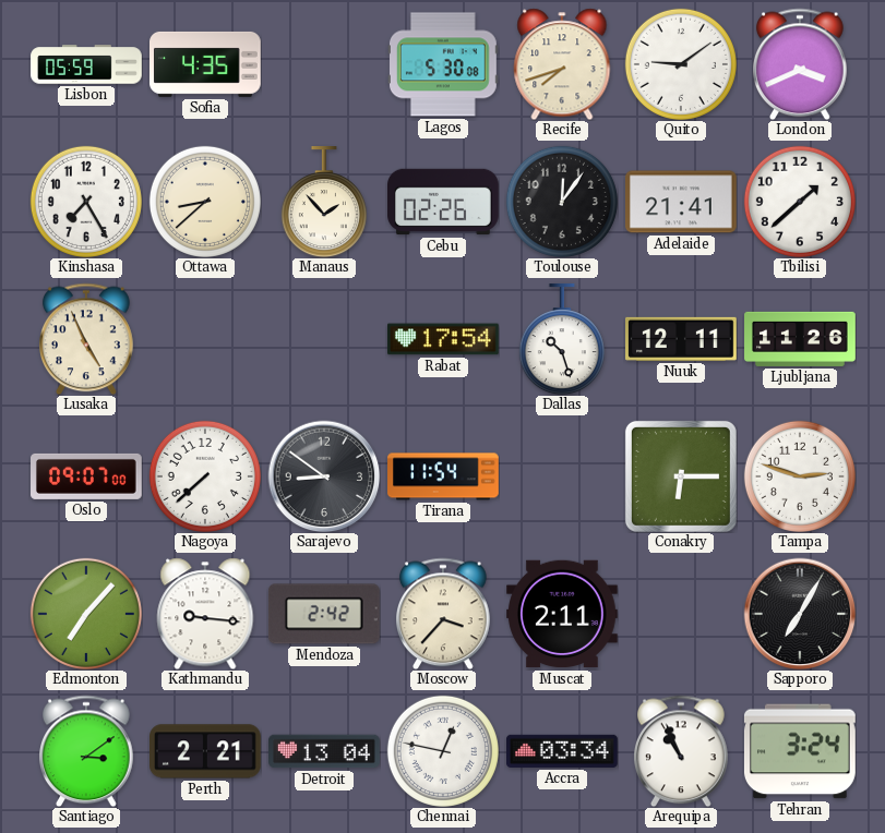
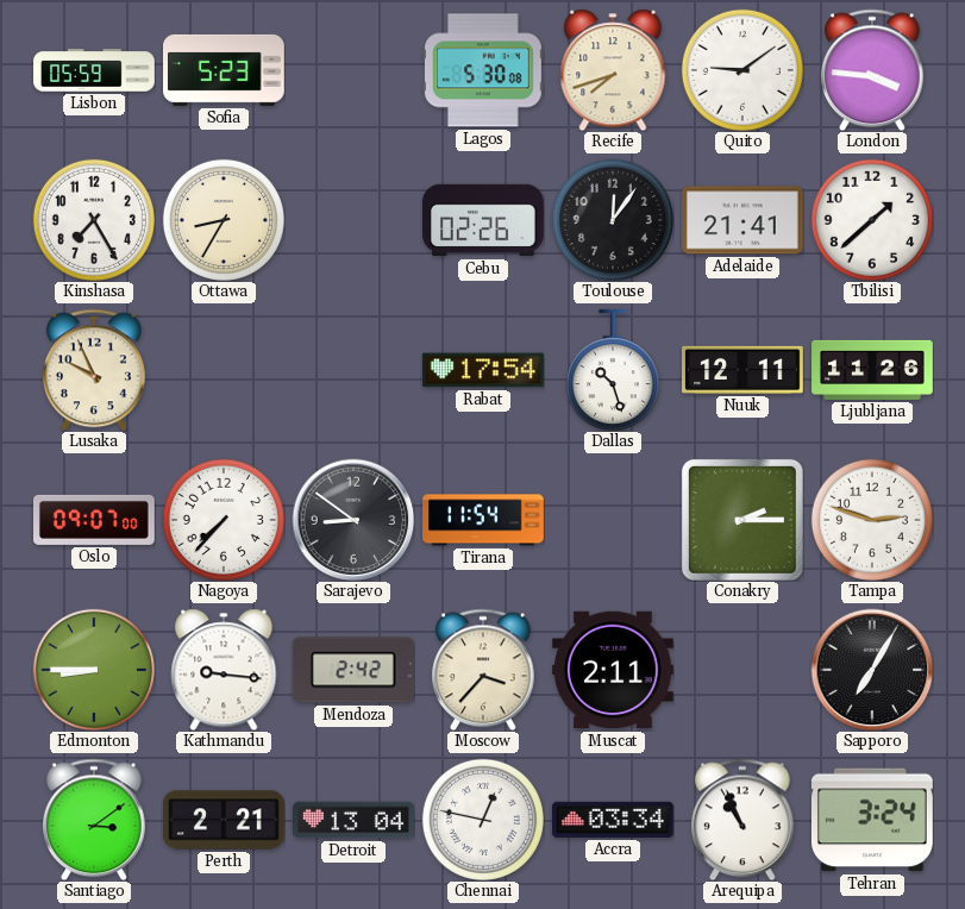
Sofia: 4:35 -> 5:23 (225, 70)
London: 3:41 -> 3:46 (873, 70)
Ottawa: 8:38 -> 8:35 (224, 220)
Manaus: 1:53 -> none (324, 203)
Lusaka: 4:56 -> 9:56 (95, 370)
Nagoya: 7:38 -> 7:37 (224, 520)
Conakry: 6:15 -> 2:15 (742, 520)
Edmonton: 7:07 -> 8:45 (94, 670)
